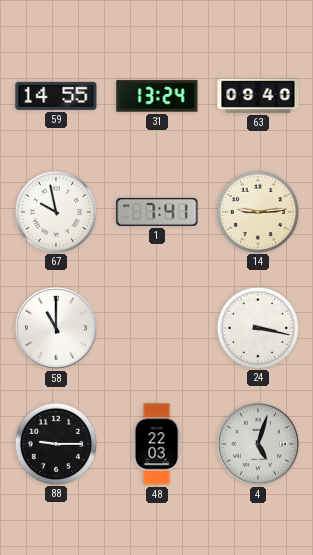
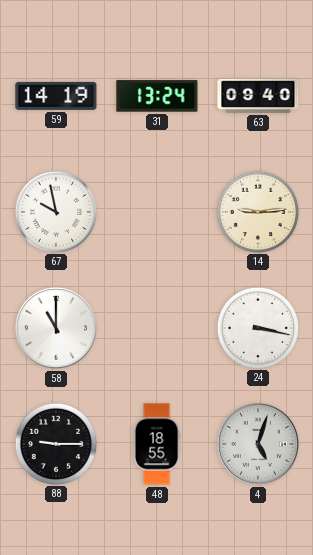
59: 14:55 -> 14:19 (56, 96)
1: 7:41 -> none (157, 212)
48: 22:03 -> 18:55 (157, 444)
